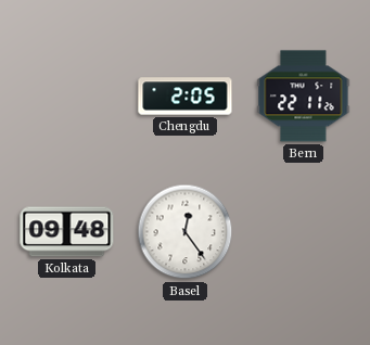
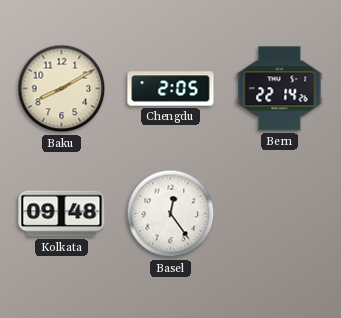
Baku: none -> 8:10 (62, 89)
Bern: 22:11 -> 22:14 (280, 89)
